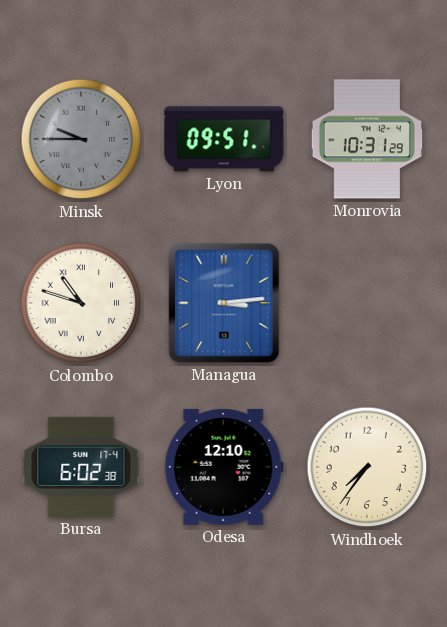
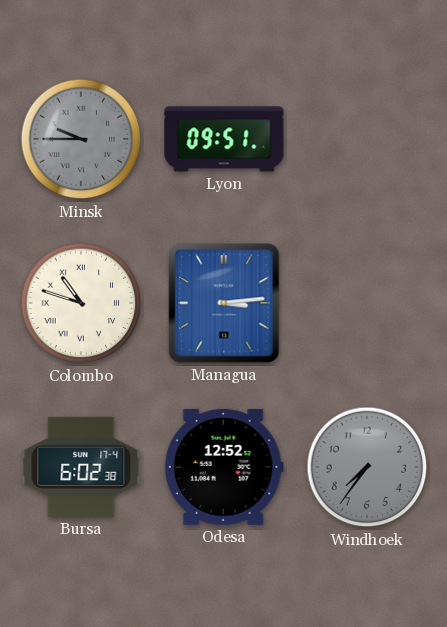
Monrovia: 10:31 -> none (367, 139)
Odesa: 12:10 -> 12:52 (224, 467)
Windhoek dial: cream -> grey (367, 467)
